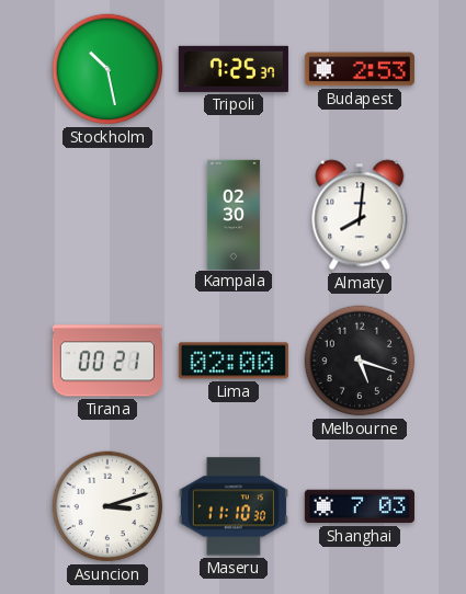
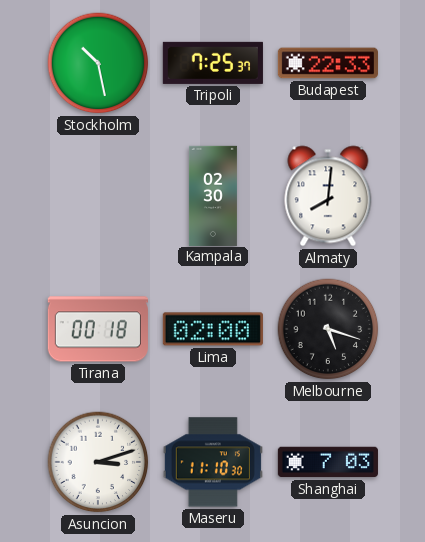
Budapest: 2:53 -> 22:33 (328, 63)
Tirana: 00:21 -> 00:18 (98, 329)
